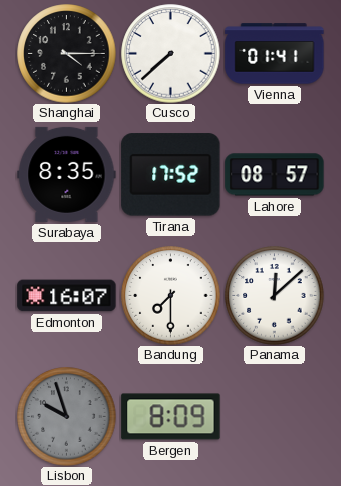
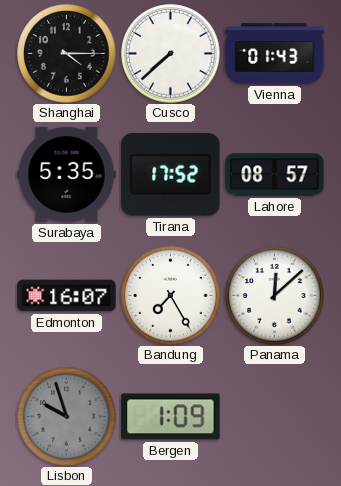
Vienna: 01:41 -> 01:43 (275, 54)
Surabaya: 8:35 -> 5:35 (67, 174)
Bandung: 7:30 -> 7:25 (171, 296)
Bergen: 8:09 -> 1:09 (171, 417)
